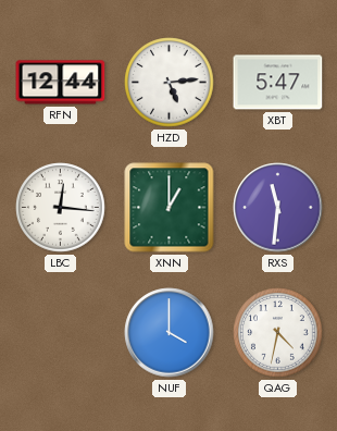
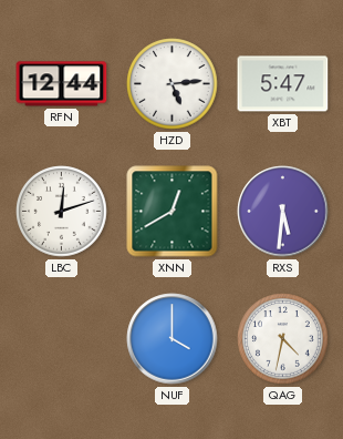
LBC: 12:16 -> 12:12 (62, 212)
XNN: 1:00 -> 12:40 (173, 212)
RXS: 11:31 -> 5:31 (283, 212)
